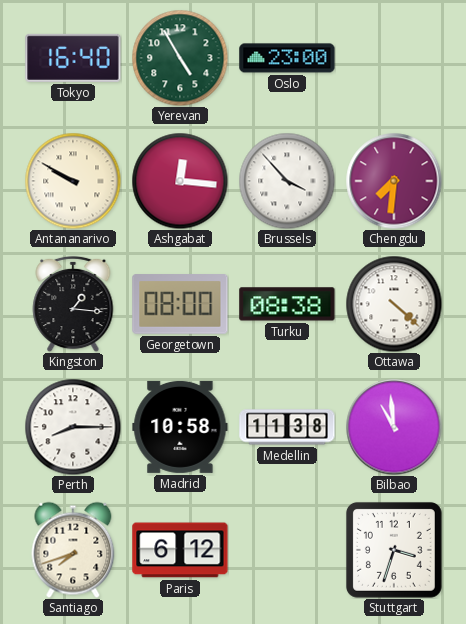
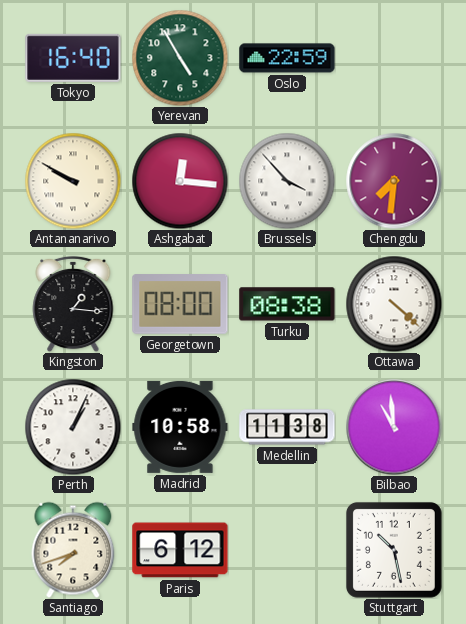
Oslo: 23:00 -> 22:59 (287, 58)
Perth: 8:15 -> 1:04 (73, 427)
Stuttgart: 3:33 -> 10:28 (394, 550)
